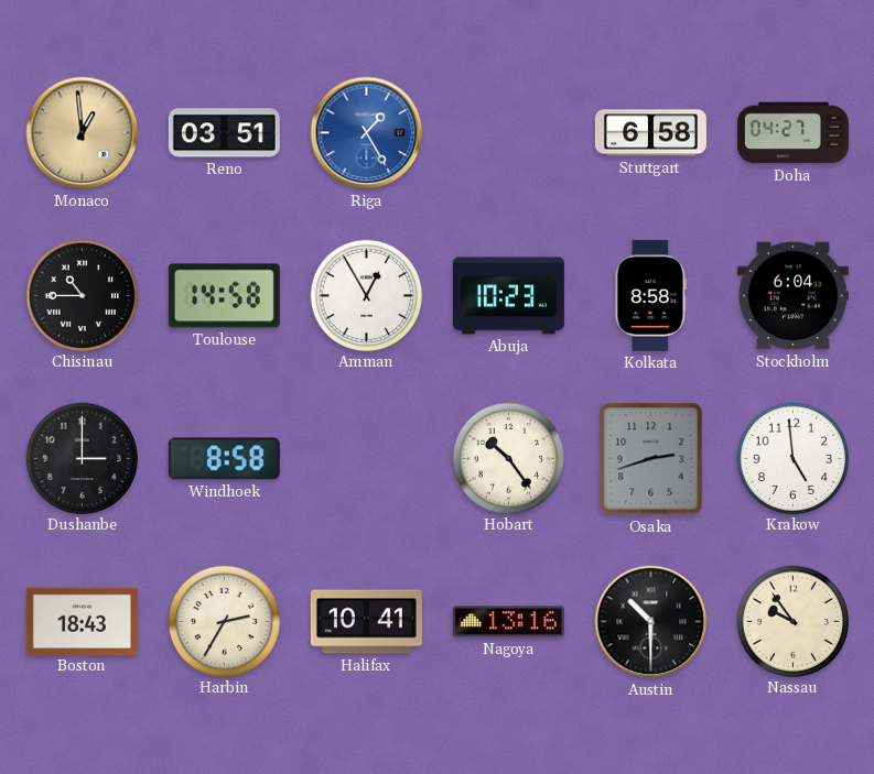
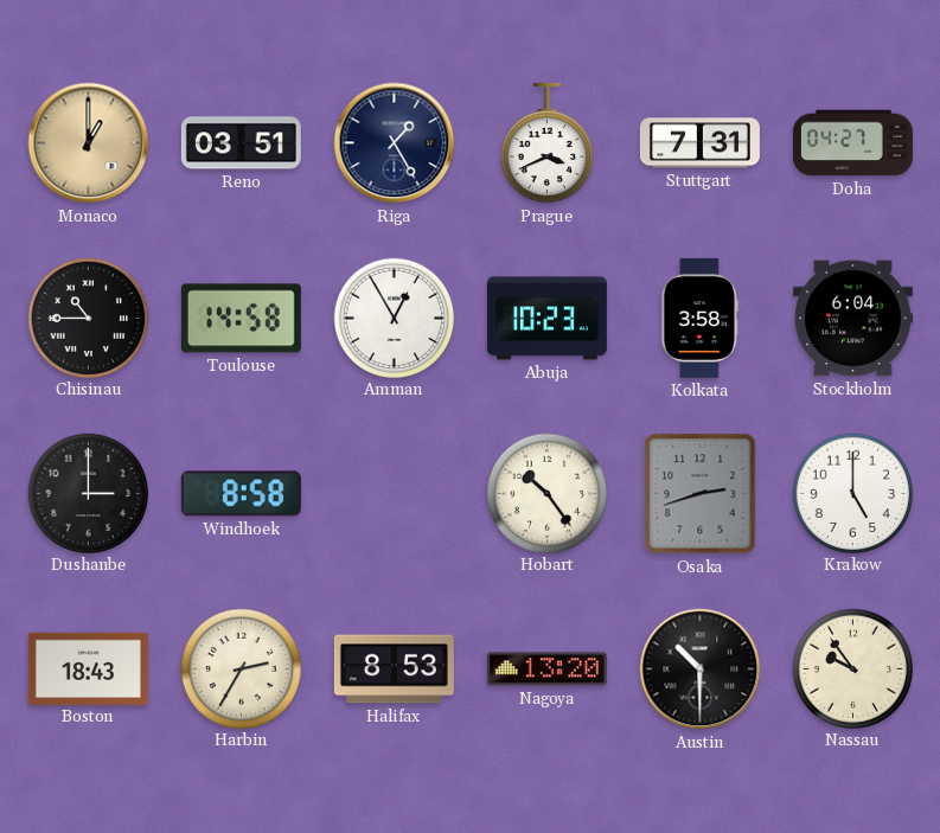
Monaco: 12:59 -> 1:00 (89, 143)
Riga dial: blue -> navy (395, 143)
Prague: none -> 3:41 (546, 143)
Stuttgart: 6:58 -> 7:31 (699, 143)
Kolkata: 8:58 -> 3:58 (701, 318)
Krakow: 4:59 -> 5:00 (852, 493)
Halifax: 10:41 -> 8:53 (394, 669)
Nagoya: 13:16 -> 13:20 (546, 669)
